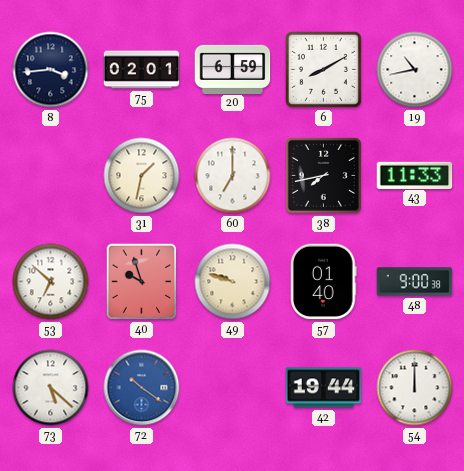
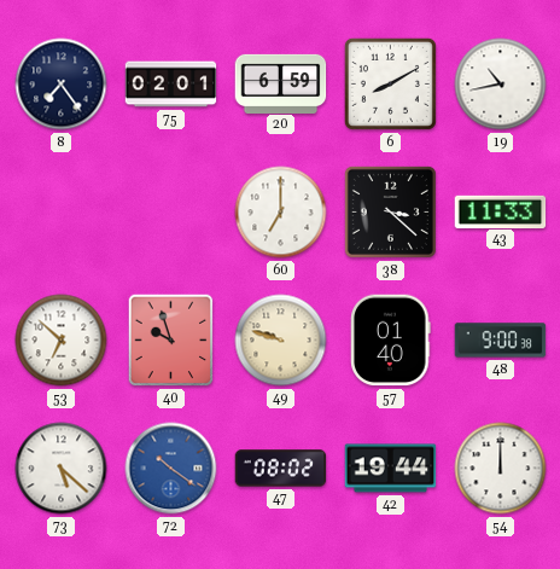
8: 3:44 -> 7:24 (62, 85)
31: 1:32 -> none (142, 176)
38: 7:43 -> 3:22 (390, 211)
47: none -> 08:02 (281, 469)
